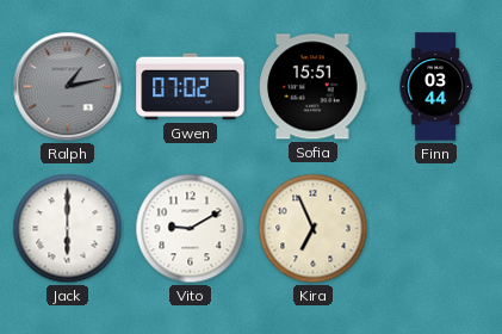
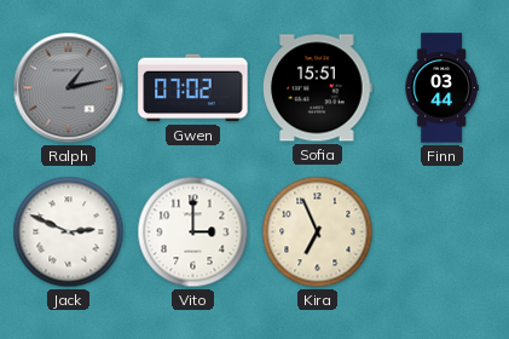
Jack: 6:00 -> 2:49 (69, 232)
Vito: 9:10 -> 3:00 (193, 232)
